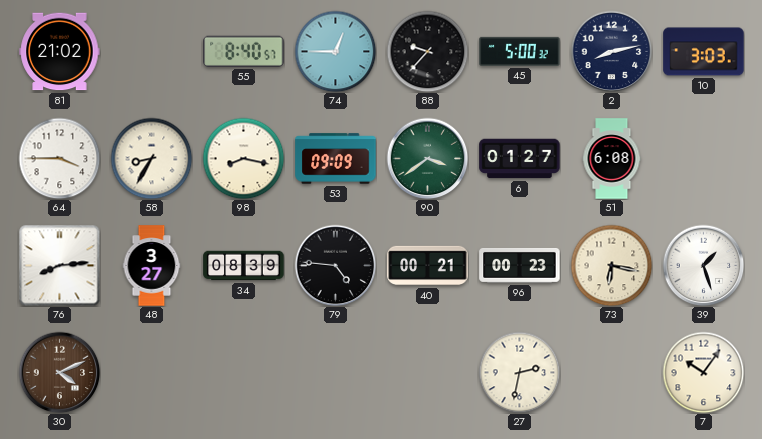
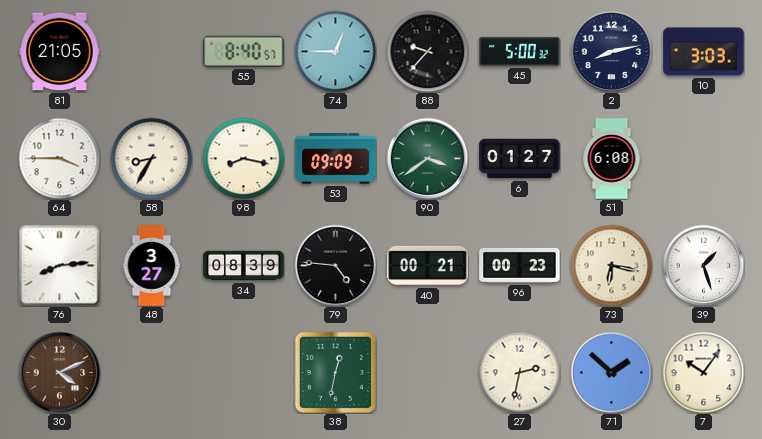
81: 21:02 -> 21:05 (60, 52)
38: none -> 12:32 (335, 372)
71: none -> 1:52 (611, 372)
